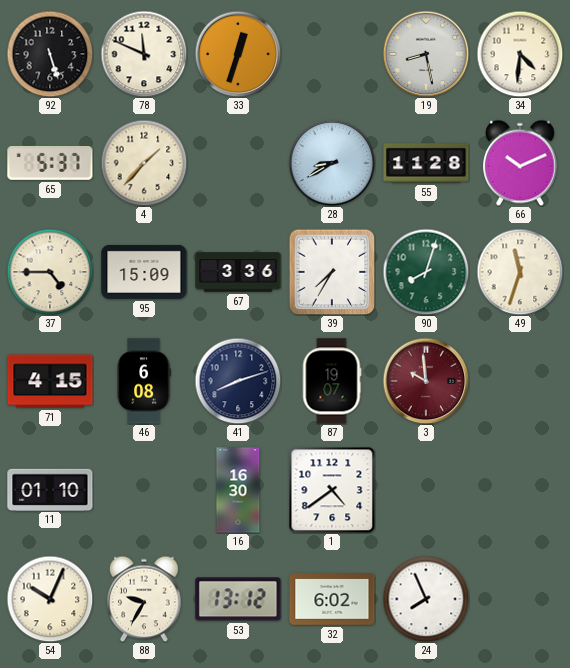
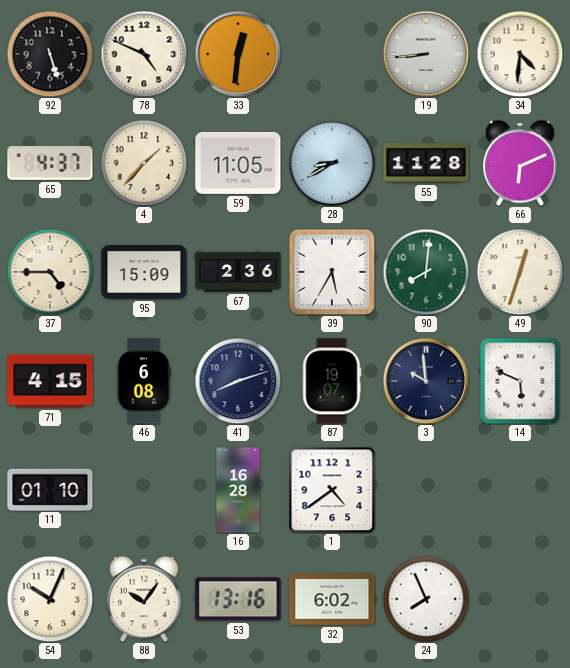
78: 11:49 -> 4:49 (144, 54)
33: 12:33 -> 12:31 (238, 54)
19: 8:28 -> 8:44 (426, 54)
65: 5:37 -> 4:37 (50, 163)
59: none -> 11:05 (238, 163)
66: 10:11 -> 6:11 (520, 163)
67: 3:36 -> 2:36 (238, 272)
39: 7:35 -> 5:35 (332, 272)
90: 8:03 -> 8:01 (426, 272)
49: 11:33 -> 12:33 (520, 272)
3 dial: burgundy -> navy (426, 381)
14: none -> 5:49 (520, 381)
16: 16:30 -> 16:28 (238, 490)
88: 9:35 -> 10:06 (144, 599)
53: 13:12 -> 13:16 (238, 599)
